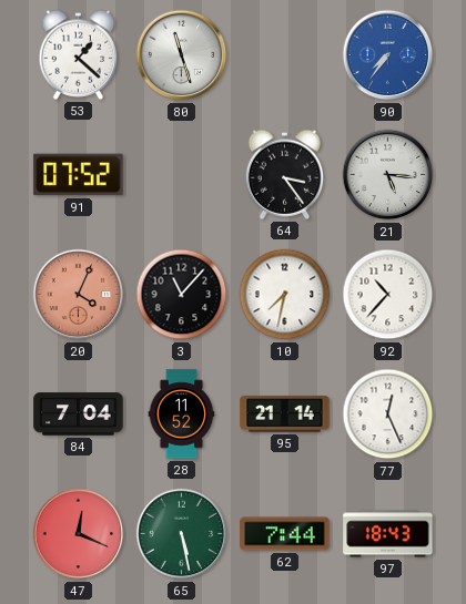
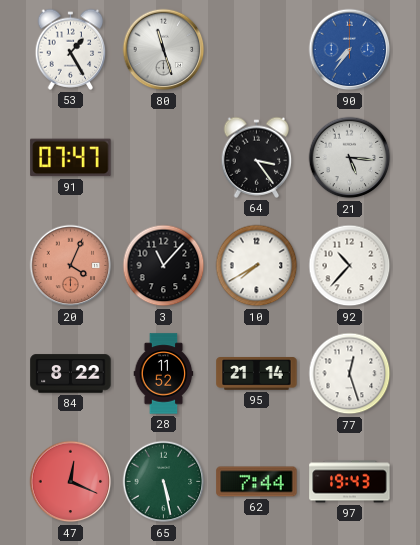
53: 1:22 -> 1:25 (71, 49)
91: 07:52 -> 07:47 (71, 158)
10: 7:32 -> 7:40 (257, 266)
84: 7:04 -> 8:22 (71, 374)
77: 12:26 -> 12:27 (350, 374)
97: 18:43 -> 19:43 (350, 482)
